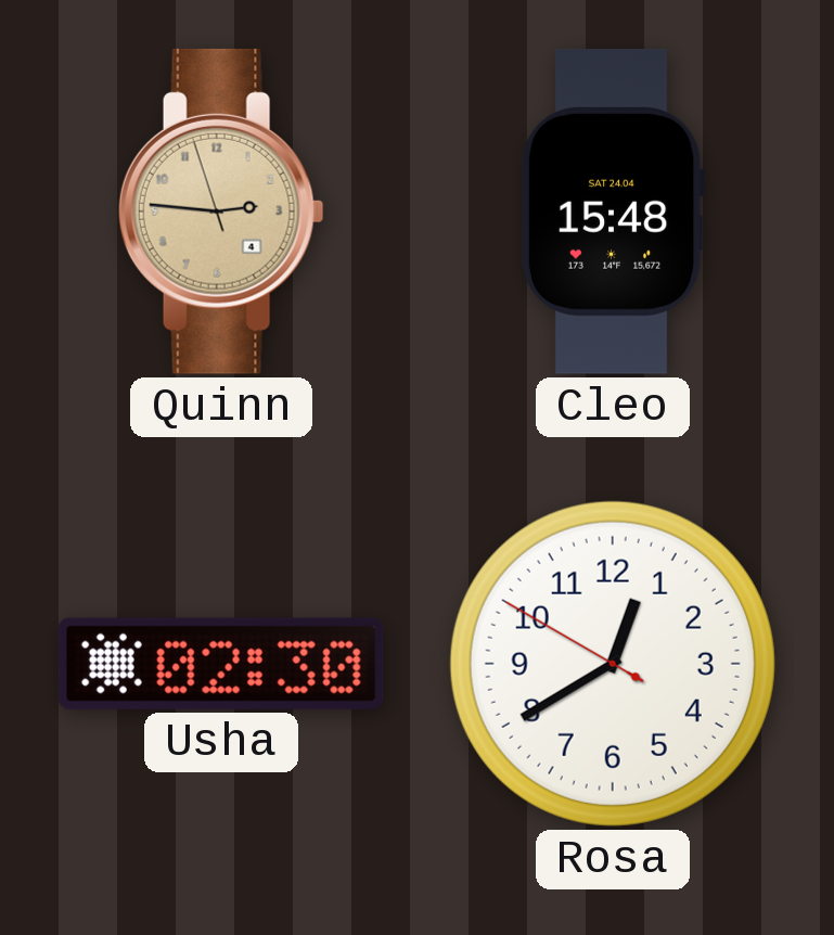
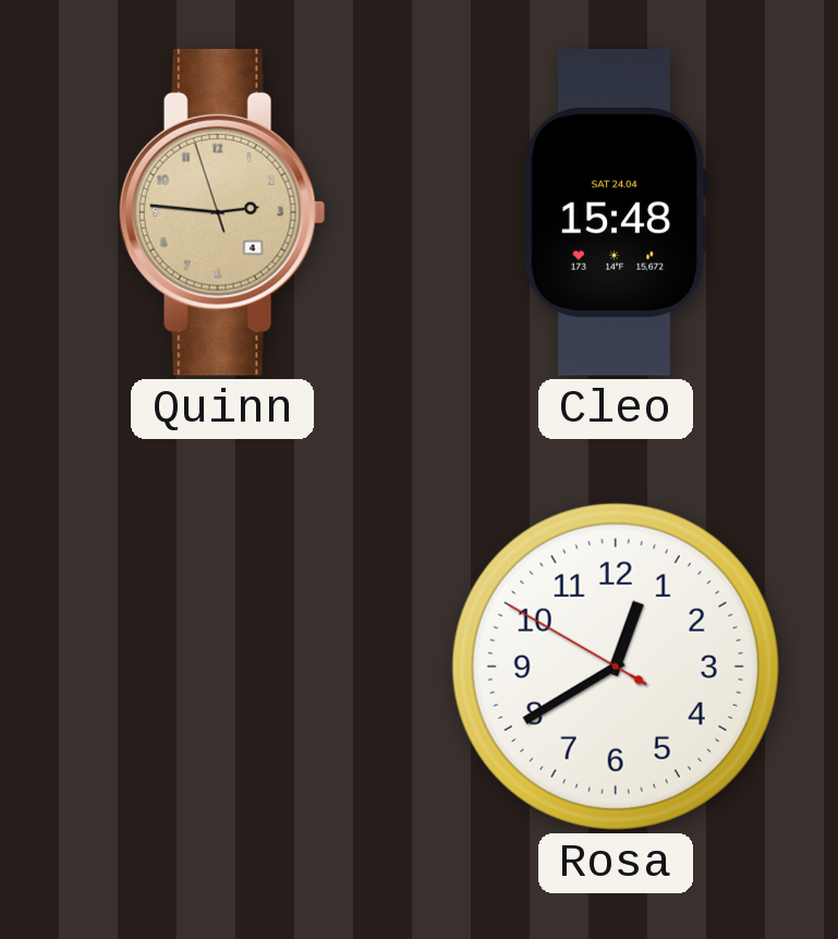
Usha: 02:30 -> none (221, 664)
